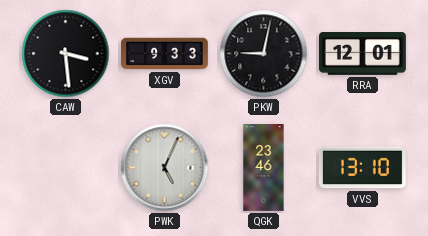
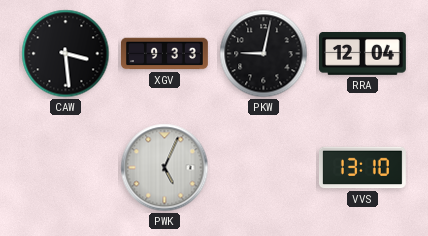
RRA: 12:01 -> 12:04 (363, 54)
QGK: 23:46 -> none (264, 168)
